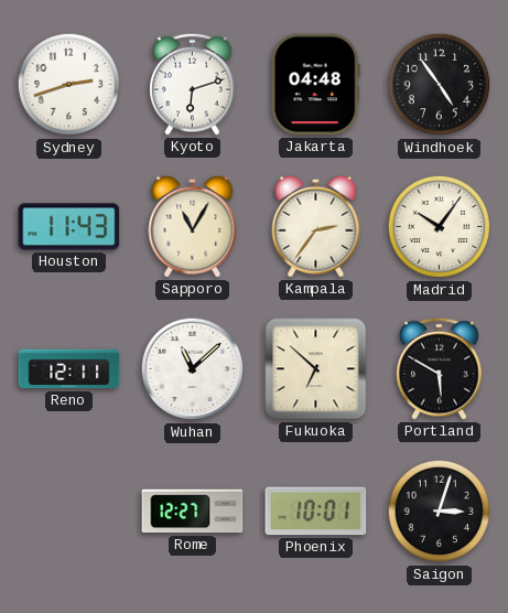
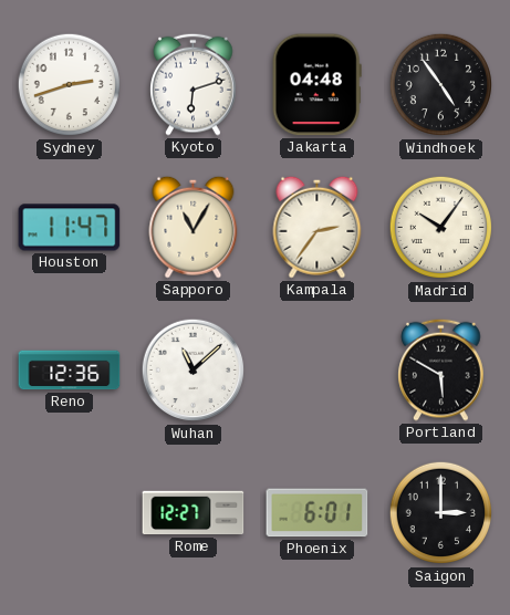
Houston: 11:43 -> 11:47 (70, 228)
Reno: 12:11 -> 12:36 (70, 371)
Fukuoka: 6:52 -> none (316, 369)
Phoenix: 10:01 -> 6:01 (318, 513)
Saigon: 3:03 -> 3:00 (440, 513)
